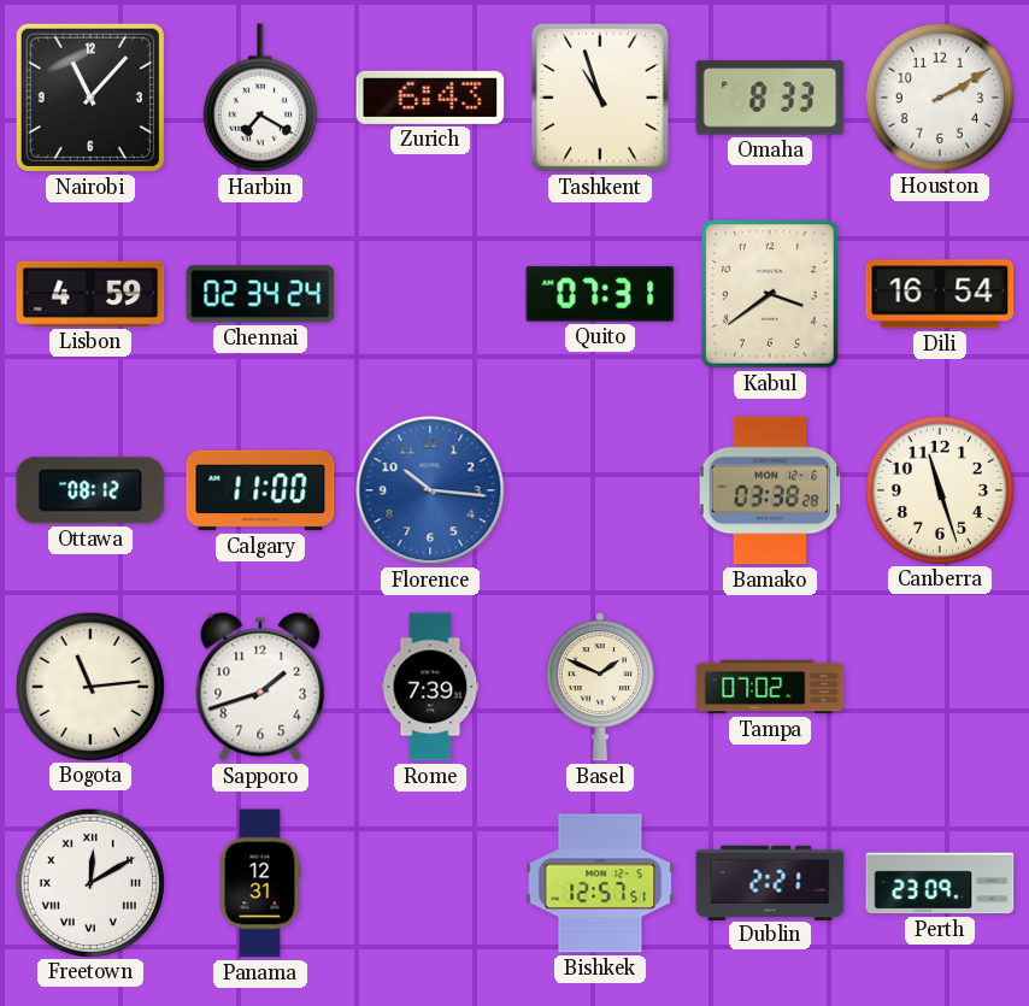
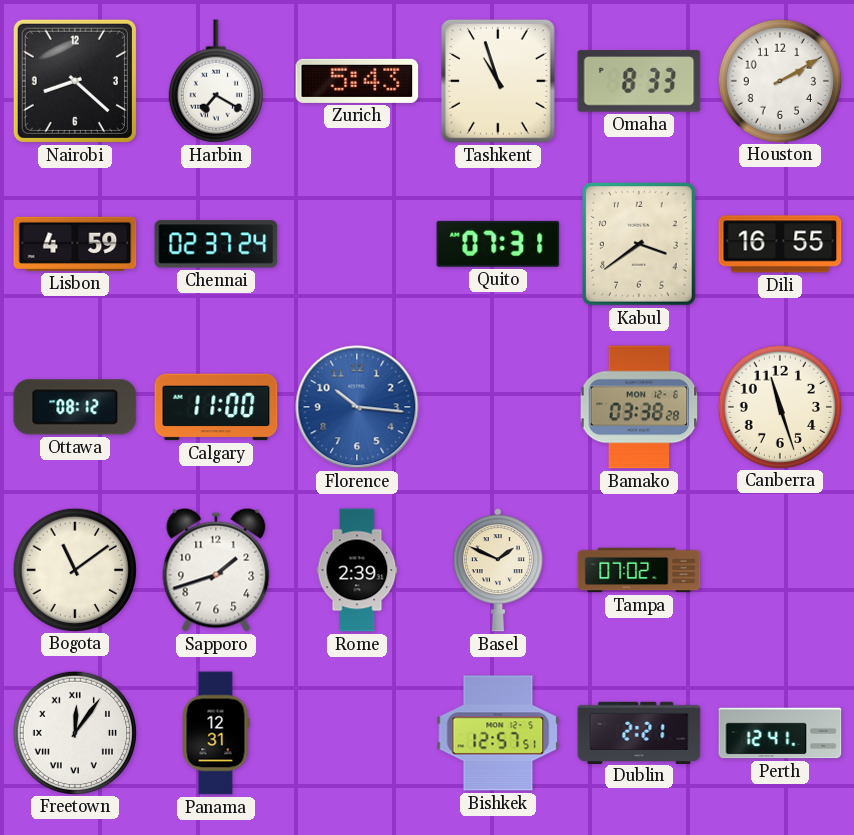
Nairobi: 11:07 -> 8:22 (75, 81)
Zurich: 6:43 -> 5:43 (357, 81)
Chennai: 02:34 -> 02:37 (216, 244)
Dili: 16:54 -> 16:55 (780, 244)
Bogota: 11:14 -> 11:09 (74, 569)
Rome: 7:39 -> 2:39 (357, 570)
Freetown: 12:10 -> 12:06 (74, 732)
Perth: 23:09 -> 12:41 (780, 733)
